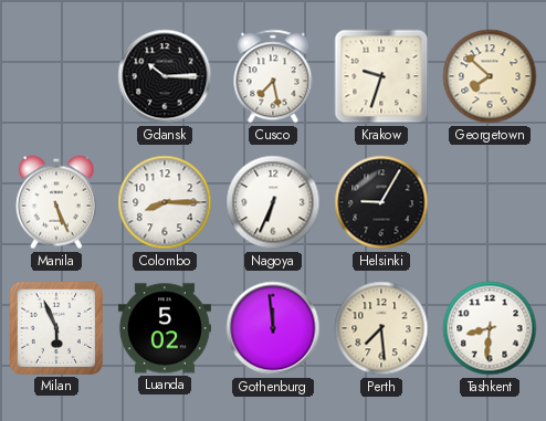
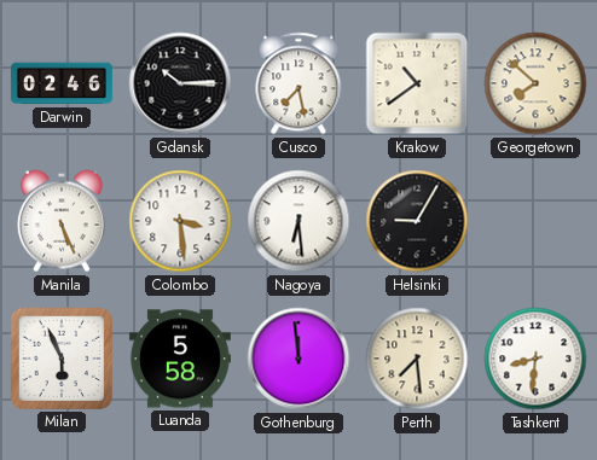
Darwin: none -> 02:46 (62, 83)
Krakow: 9:33 -> 10:39 (417, 83)
Colombo: 8:15 -> 3:29 (180, 221)
Nagoya: 6:34 -> 6:29 (298, 221)
Luanda: 5:02 -> 5:58 (180, 359)
